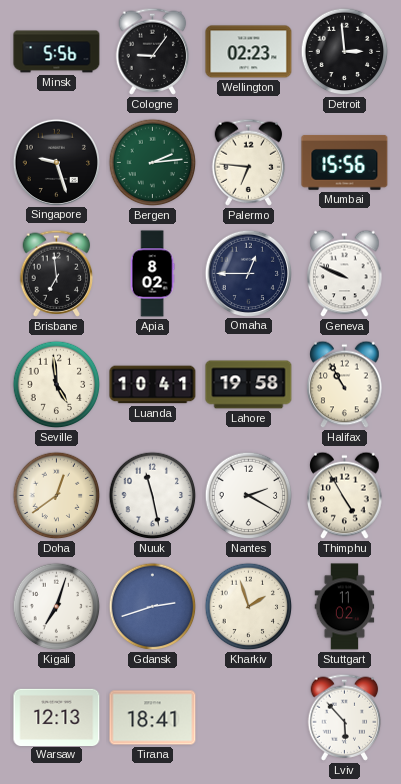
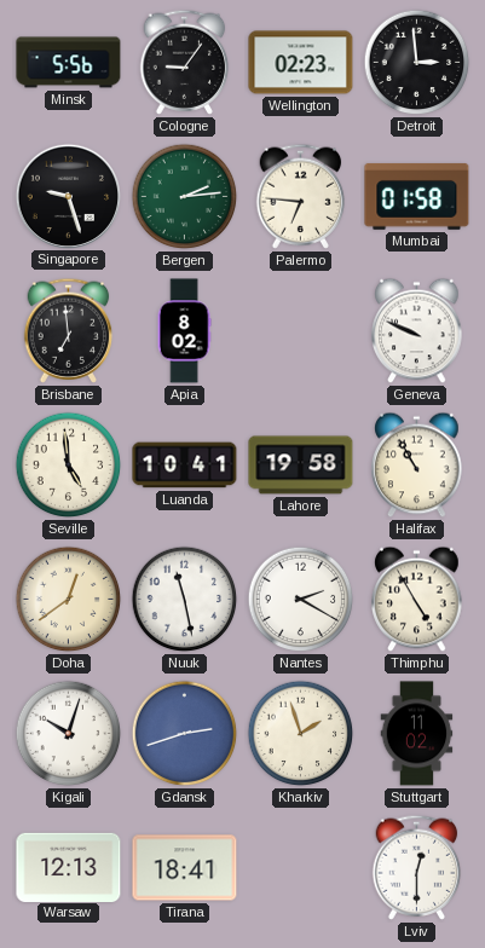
Mumbai: 15:56 -> 01:58 (417, 197)
Omaha: 12:45 -> none (248, 273)
Kigali: 7:03 -> 10:03 (69, 734)
Lviv: 5:53 -> 12:30 (417, 867)
